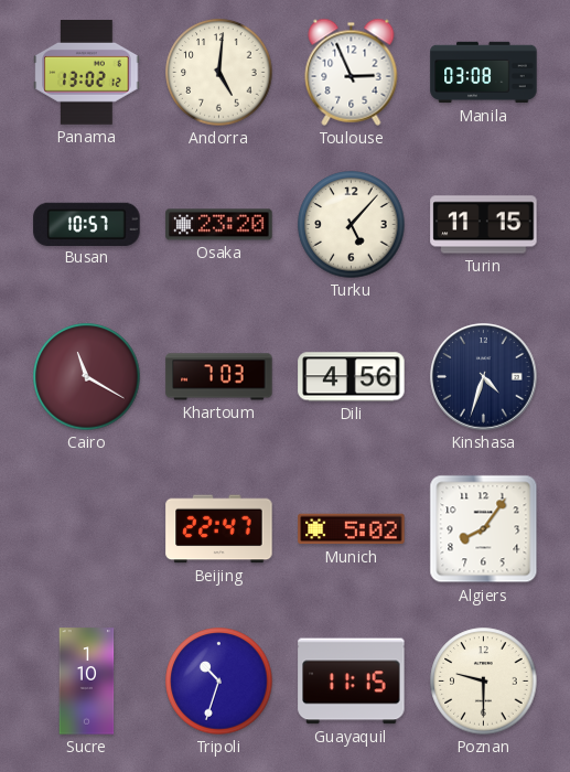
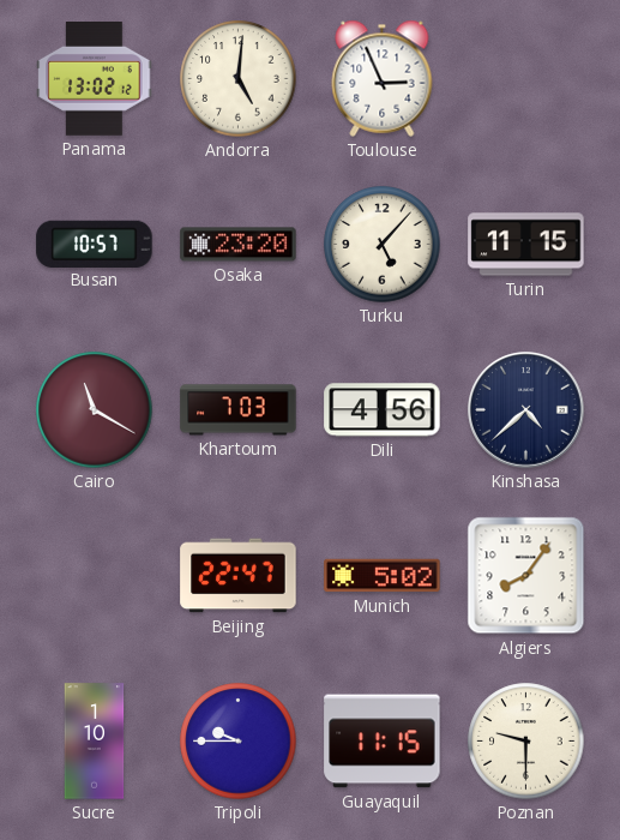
Manila: 03:08 -> none (484, 73)
Kinshasa: 4:33 -> 4:38 (526, 410)
Tripoli: 10:33 -> 9:45 (239, 742)
